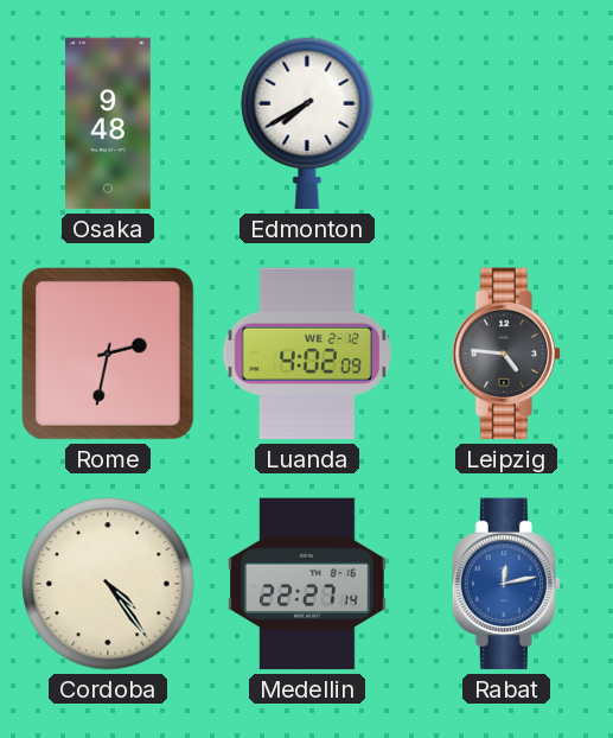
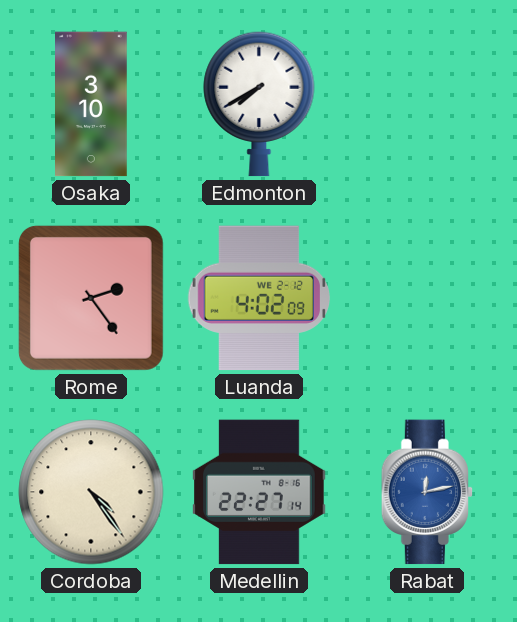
Osaka: 9:48 -> 3:10 (92, 104)
Rome: 2:32 -> 2:24 (91, 298)
Leipzig: 4:46 -> none (506, 354)
